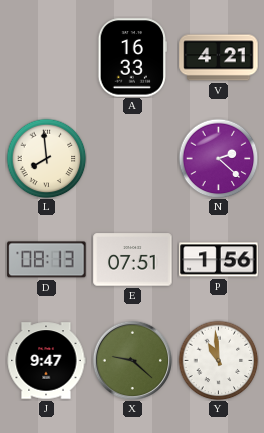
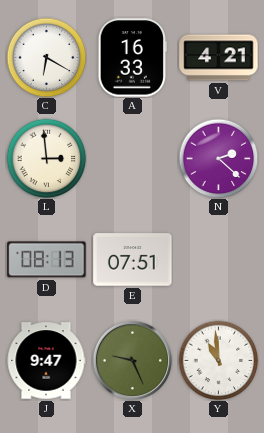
C: none -> 6:20 (46, 57)
L: 7:59 -> 2:59 (46, 158)
P: 1:56 -> none (219, 260)
X: 9:22 -> 9:26 (132, 360)
